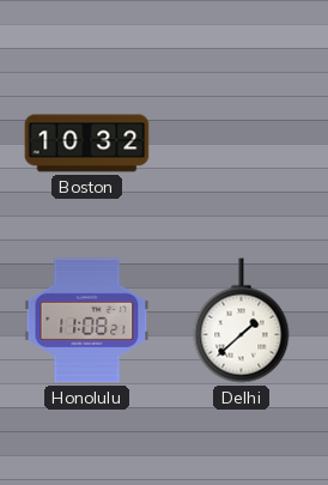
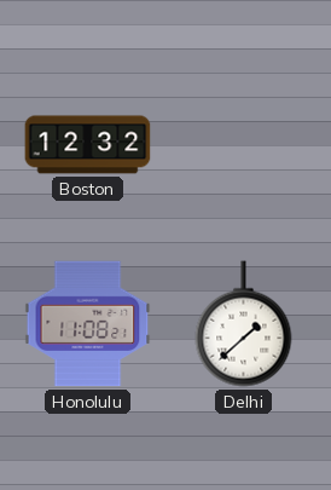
Boston: 10:32 -> 12:32 (88, 145)
